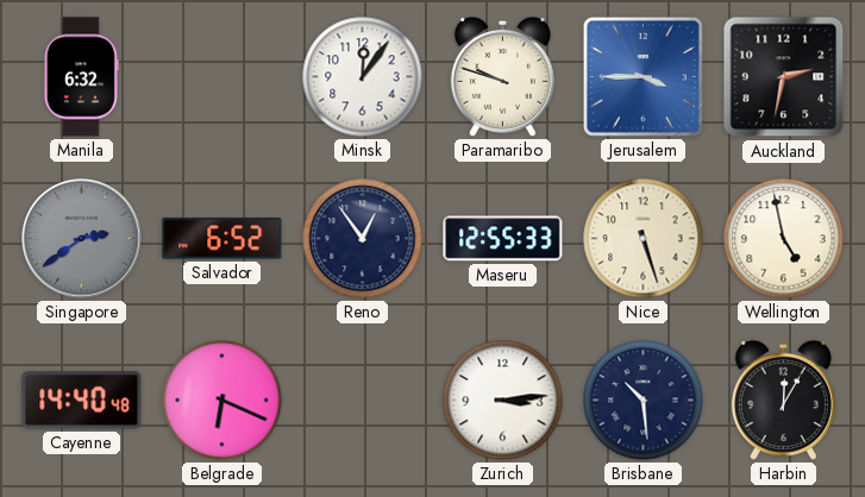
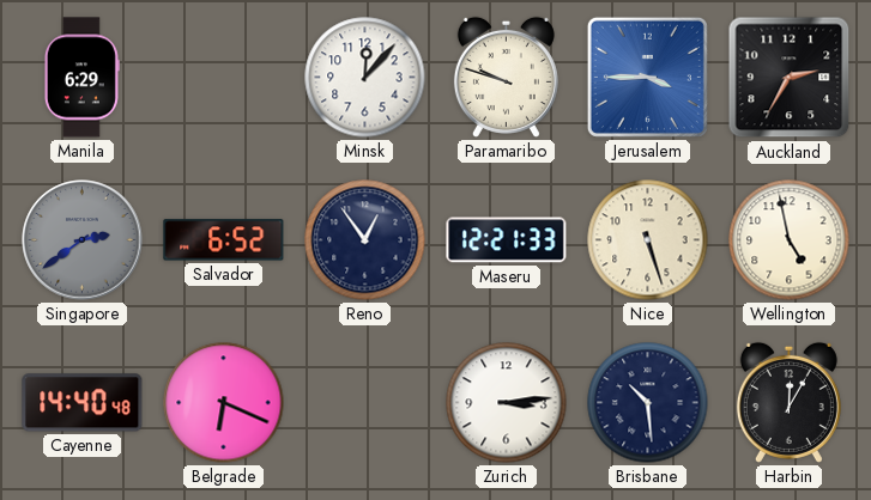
Manila: 6:32 -> 6:29 (81, 78)
Minsk: 12:06 -> 12:07 (365, 78)
Auckland: 2:32 -> 2:35 (790, 78)
Maseru: 12:55 -> 12:21 (507, 240)
